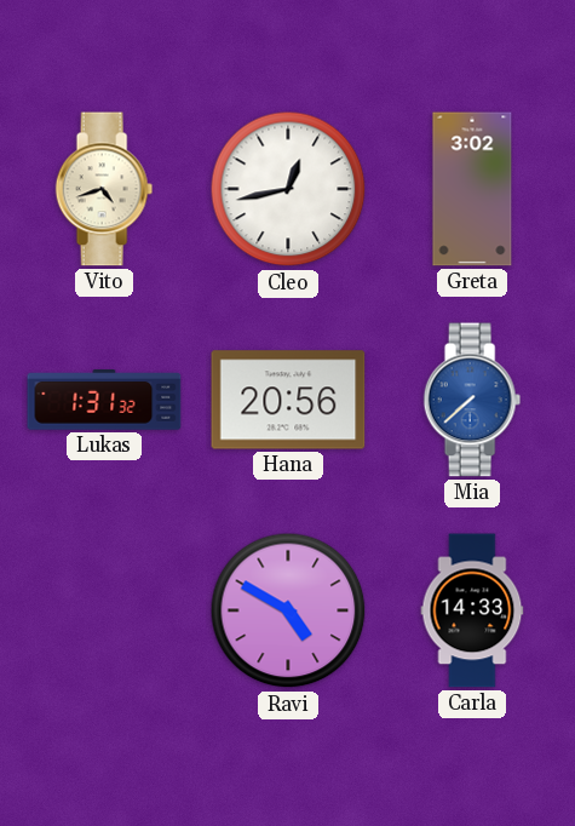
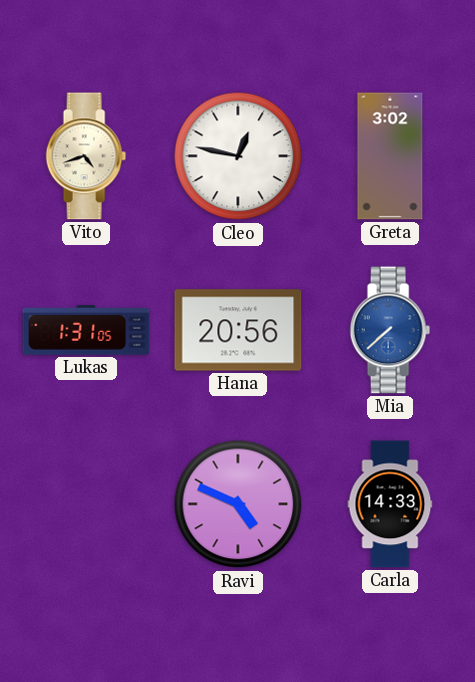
Cleo: 12:43 -> 12:47 (238, 156)
Lukas: 1:31:32 -> 1:31:05 (86, 330)
Ravi: 4:50 -> 4:49 (238, 504)
